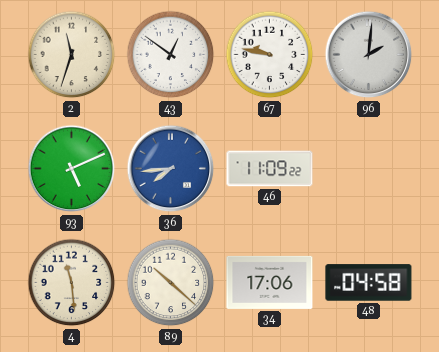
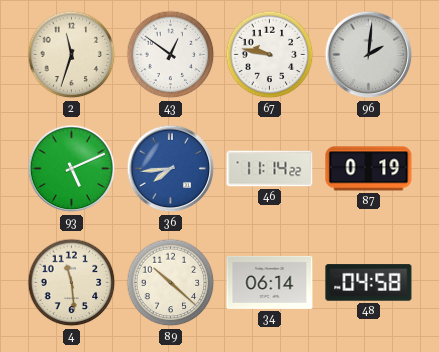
46: 11:09 -> 11:14 (270, 169)
87: none -> 0:19 (369, 169)
34: 17:06 -> 06:14 (270, 282)
